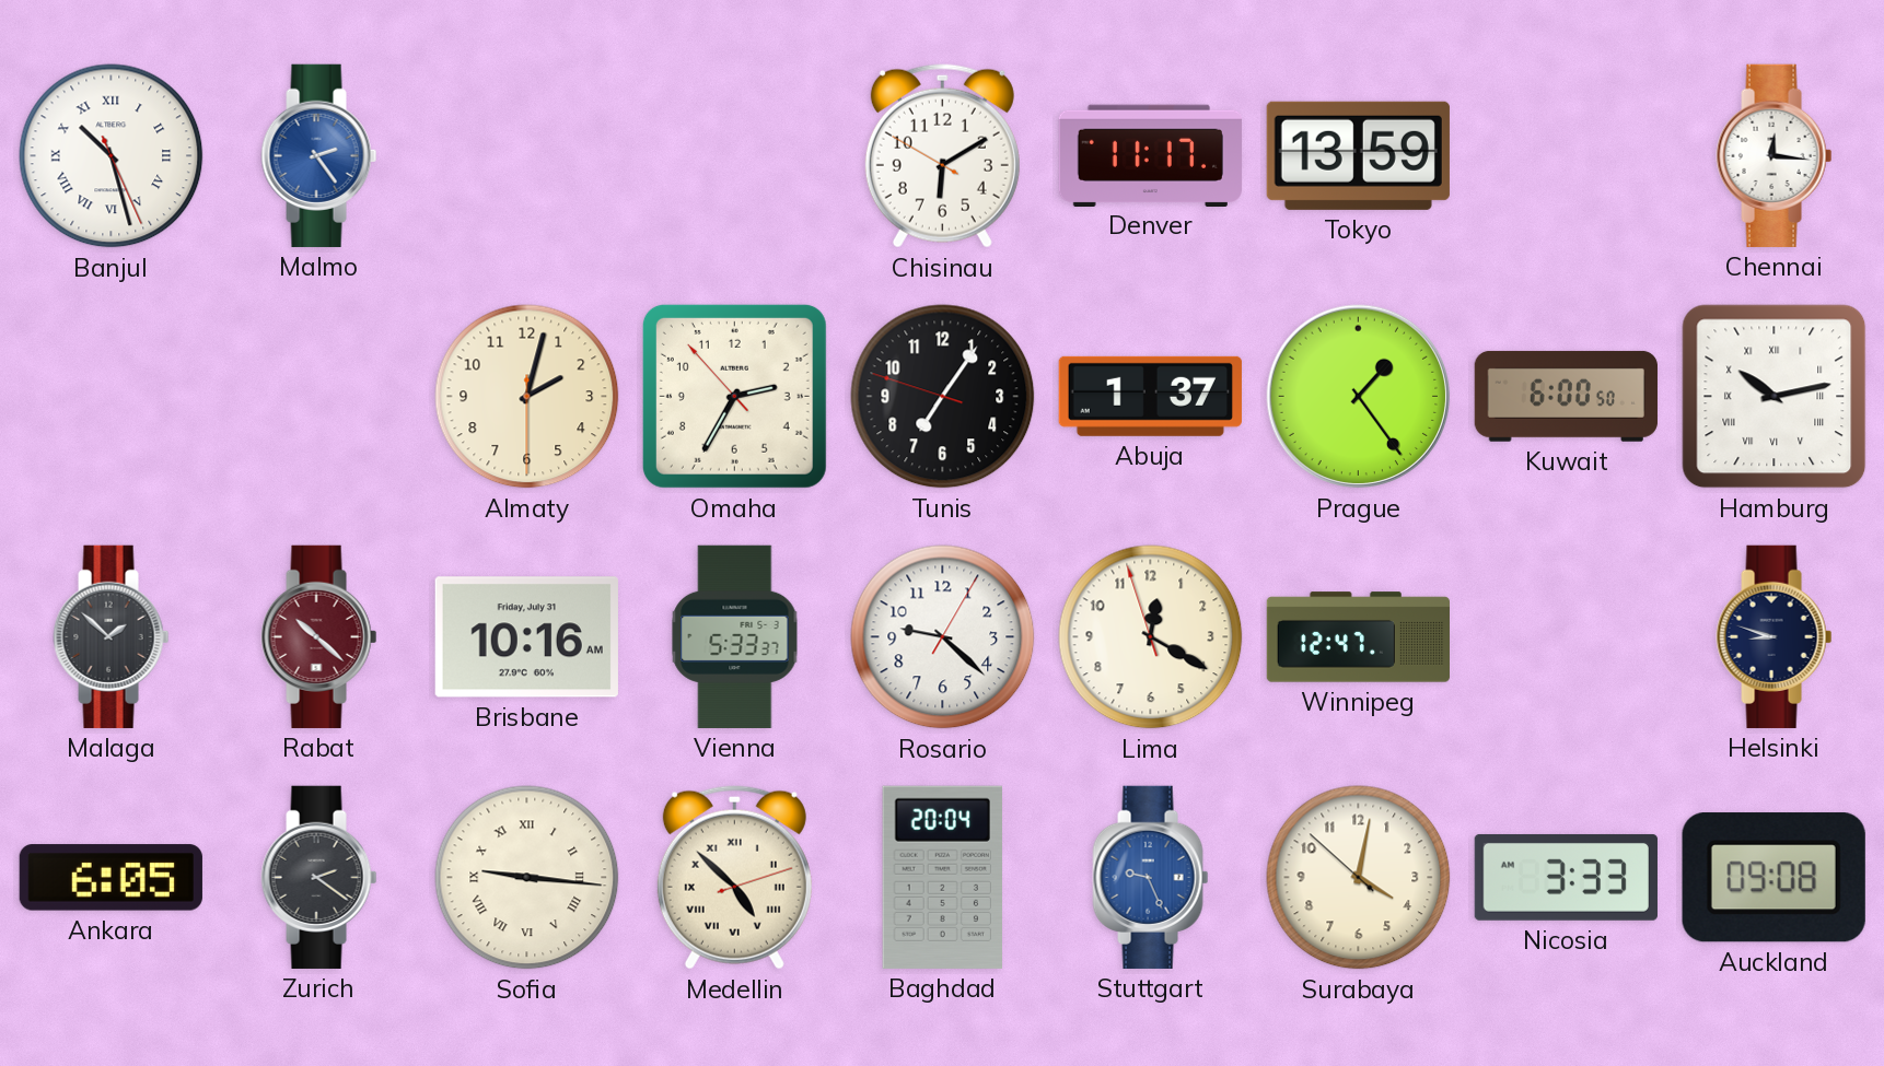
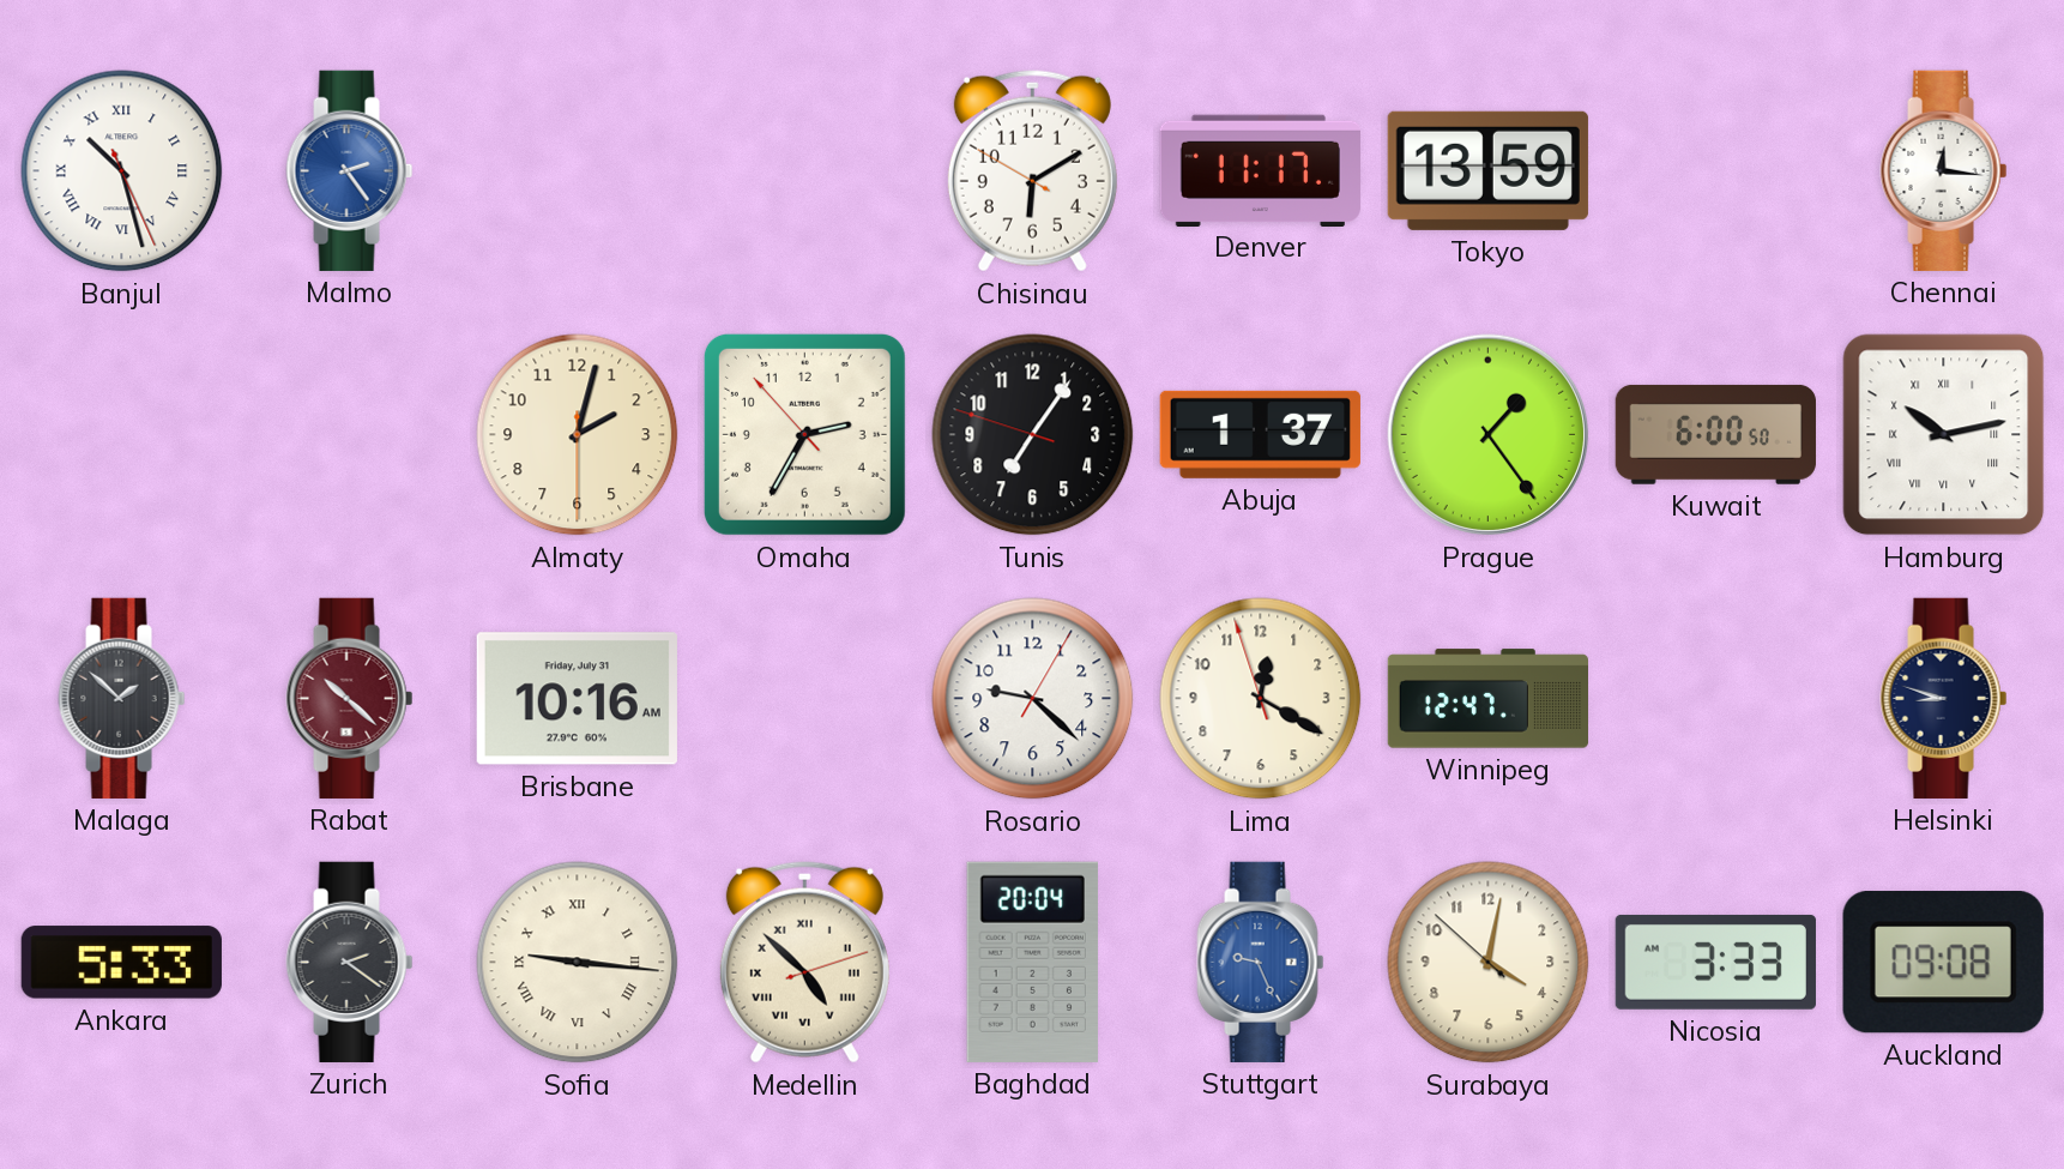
Vienna: 5:33 -> none (735, 636)
Ankara: 6:05 -> 5:33 (121, 963)
